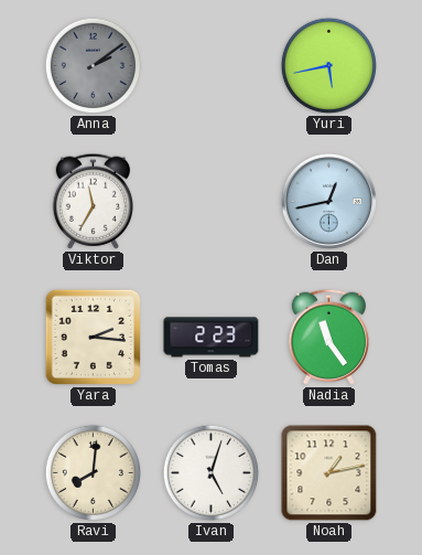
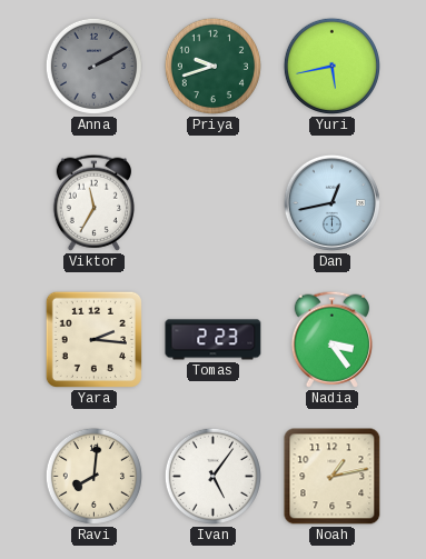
Anna: 2:09 -> 2:10 (93, 66)
Priya: none -> 9:42 (212, 66)
Nadia: 11:24 -> 3:24 (331, 339)
Ivan: 5:03 -> 5:06 (212, 476)
